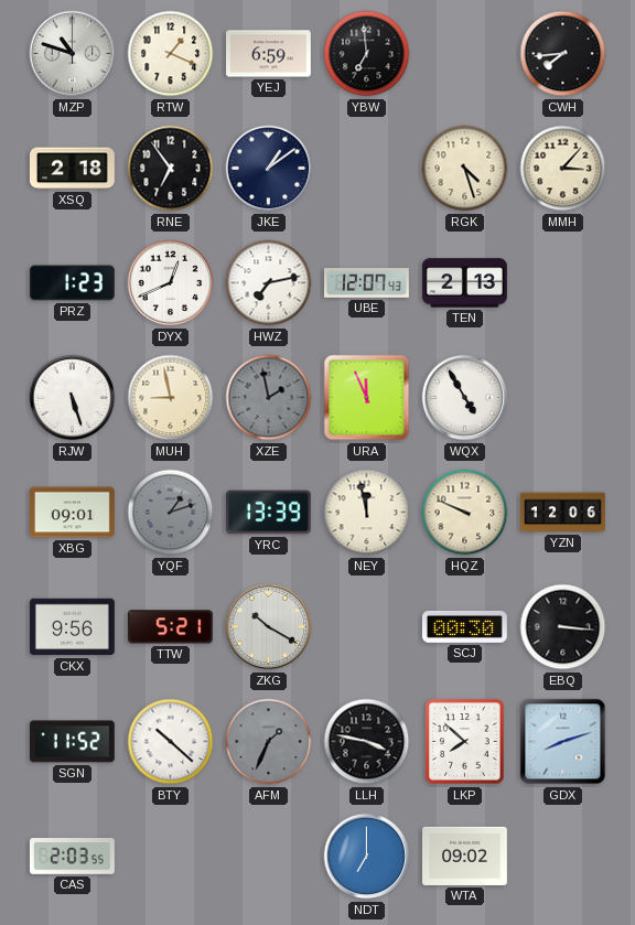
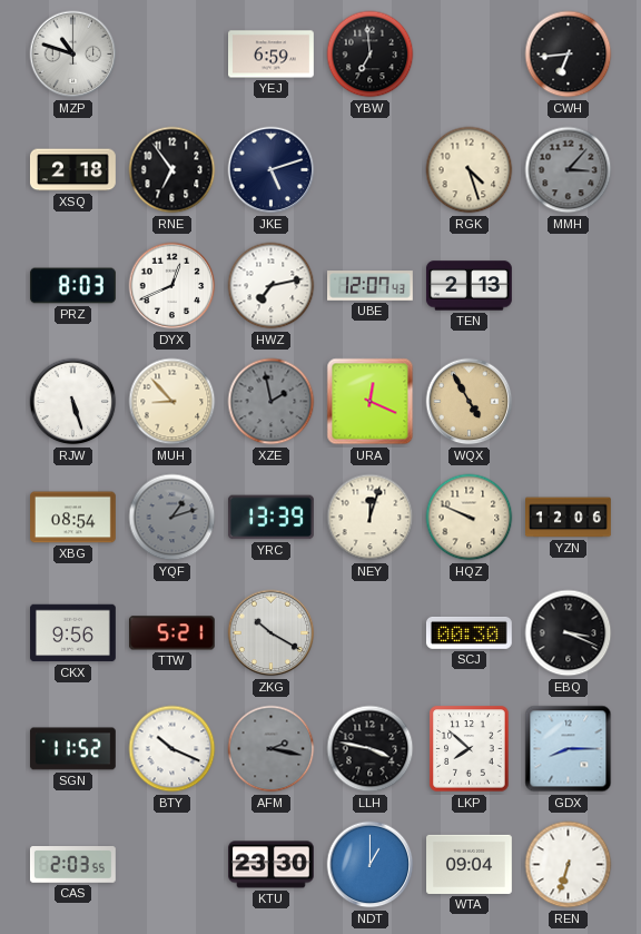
RTW: 1:19 -> none (171, 54)
CWH: 7:44 -> 6:44 (569, 55)
JKE: 1:09 -> 5:12 (272, 170)
MMH dial: cream -> grey (569, 170)
PRZ: 1:23 -> 8:03 (73, 286)
MUH: 8:58 -> 8:53 (172, 402)
URA: 11:56 -> 12:19 (371, 402)
WQX dial: white -> champagne (470, 402)
XBG: 09:01 -> 08:54 (73, 518)
NEY: 11:58 -> 12:03 (371, 518)
EBQ: 3:16 -> 3:19 (569, 633)
BTY: 10:22 -> 10:19 (172, 749)
AFM: 1:34 -> 2:17 (272, 749)
GDX: 8:12 -> 8:15 (569, 749)
KTU: none -> 23:30 (272, 865)
NDT: 7:00 -> 1:00 (371, 865)
WTA: 09:02 -> 09:04 (470, 864)
REN: none -> 6:33 (569, 865)
